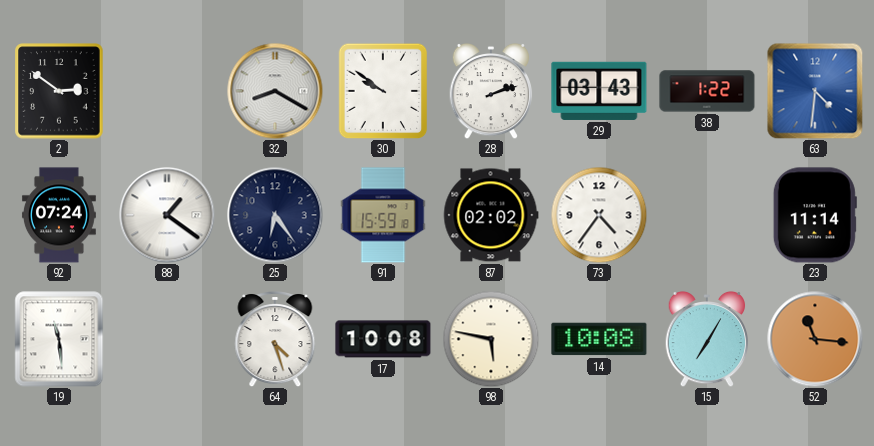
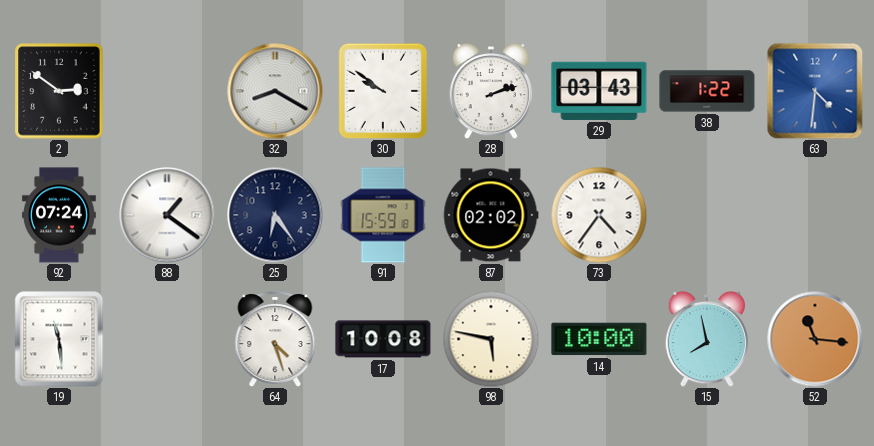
23: 11:14 -> none (815, 215)
14: 10:08 -> 10:00 (599, 339)
15: 7:05 -> 7:58 (707, 339)
